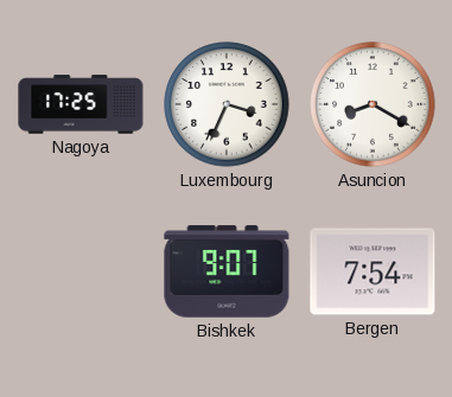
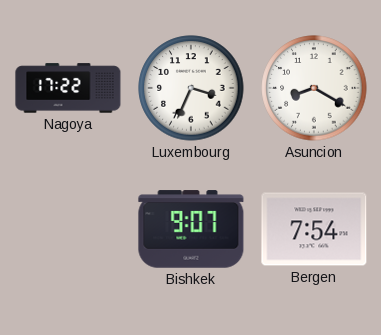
Nagoya: 17:25 -> 17:22 (68, 88)
